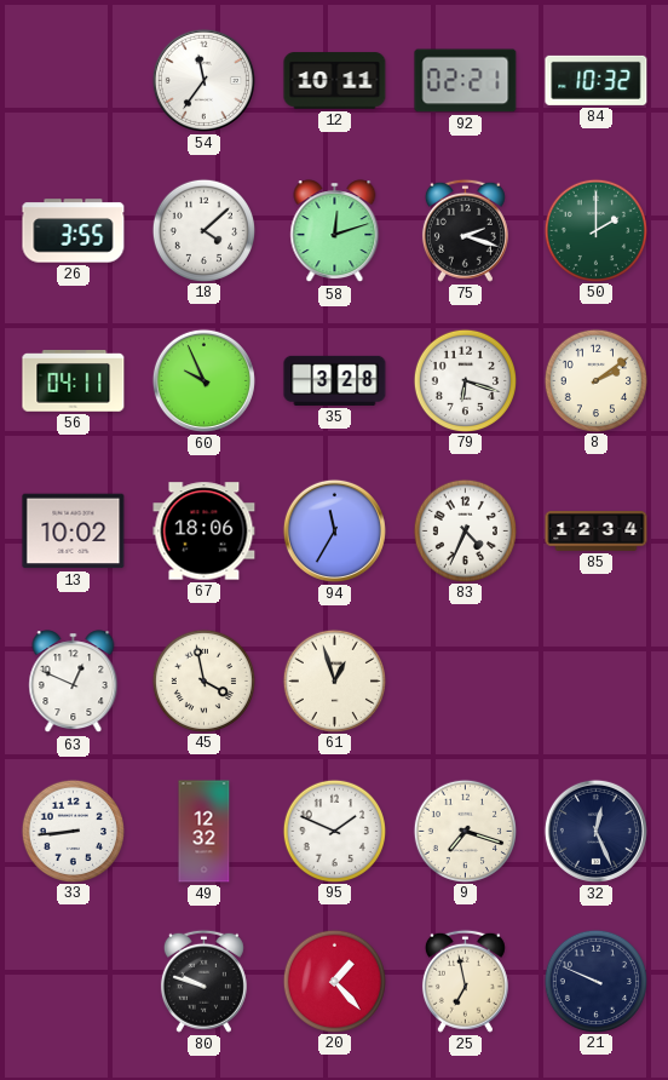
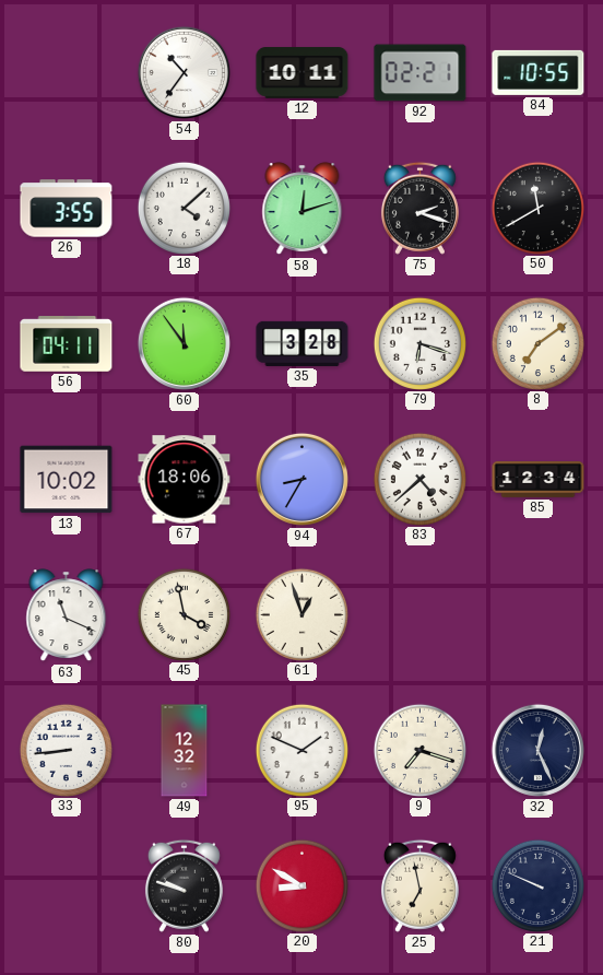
54: 11:36 -> 10:36 (184, 72)
84: 10:32 -> 10:55 (539, 72)
50: 2:00 -> 11:40 (537, 208)
50 dial: green -> black (537, 208)
60: 9:56 -> 11:54 (184, 343)
8: 2:09 -> 7:09 (537, 343)
94: 11:35 -> 8:35 (301, 479)
83: 4:34 -> 4:38 (419, 479)
63: 12:49 -> 11:19 (67, 615)
20: 1:23 -> 8:50 (301, 885)
